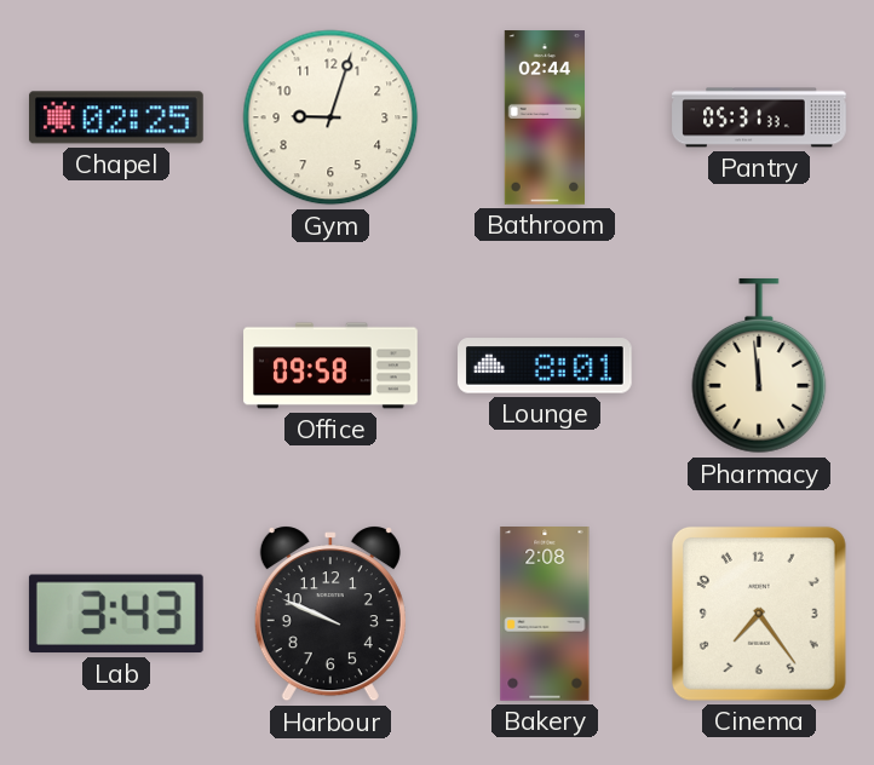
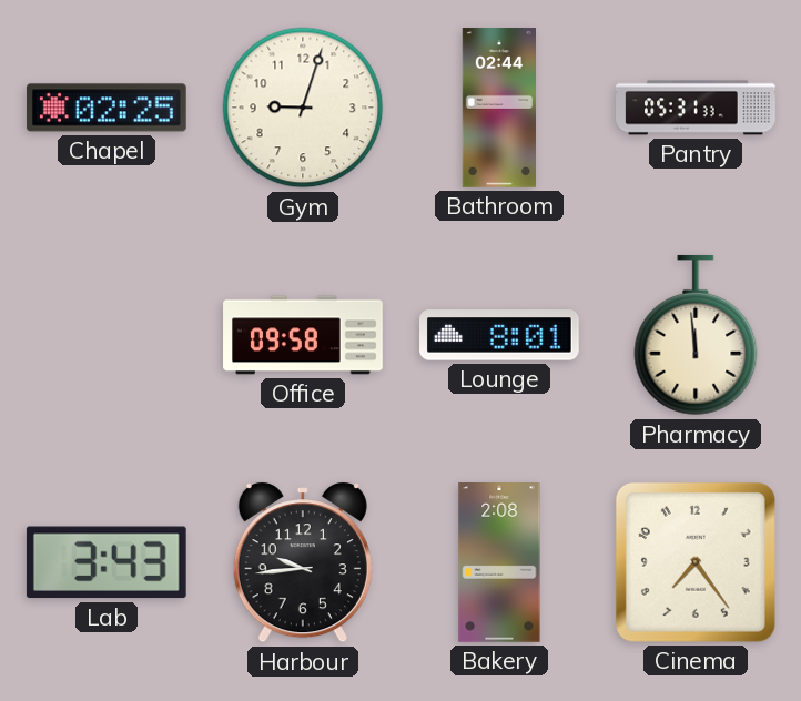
Harbour: 9:49 -> 9:44 (303, 562)
